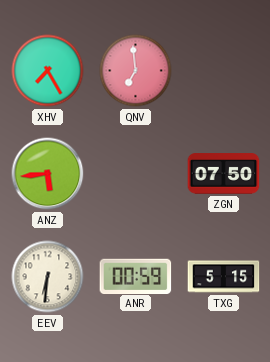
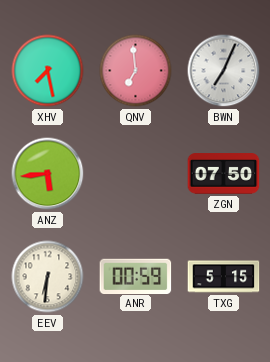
XHV: 7:25 -> 7:28 (48, 71)
BWN: none -> 7:04 (224, 71)
